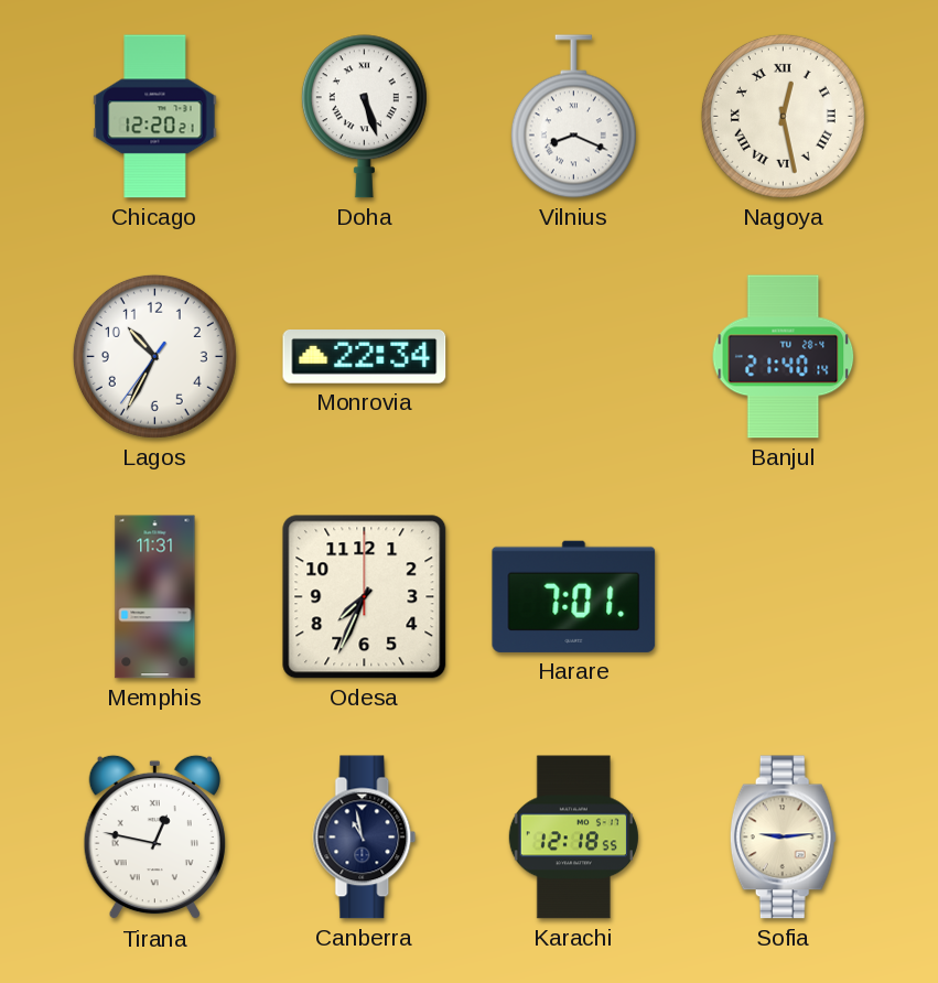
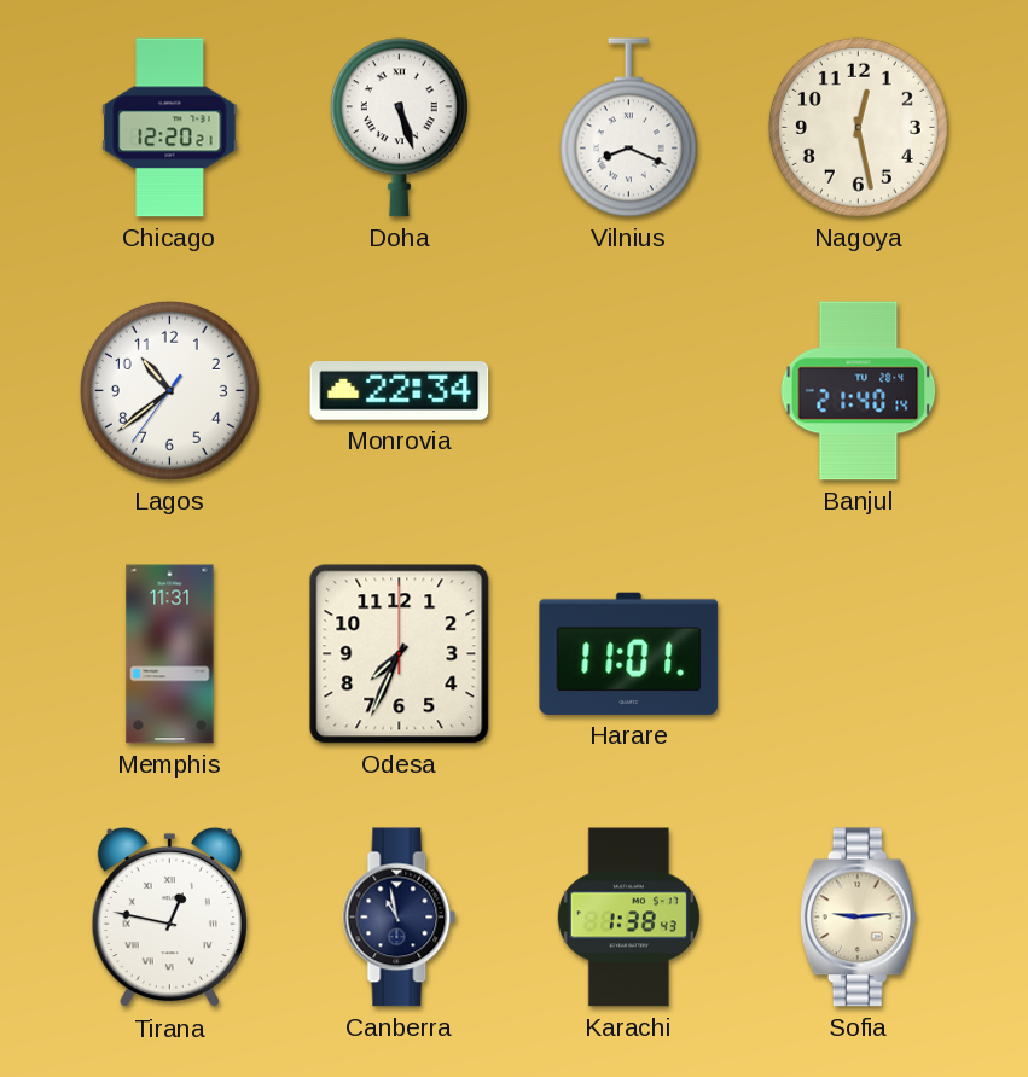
Nagoya numerals: Roman -> Arabic (858, 127)
Lagos: 10:34 -> 10:38 (169, 390)
Harare: 7:01 -> 11:01 (629, 653)
Karachi: 12:18 -> 1:38 (628, 918)
